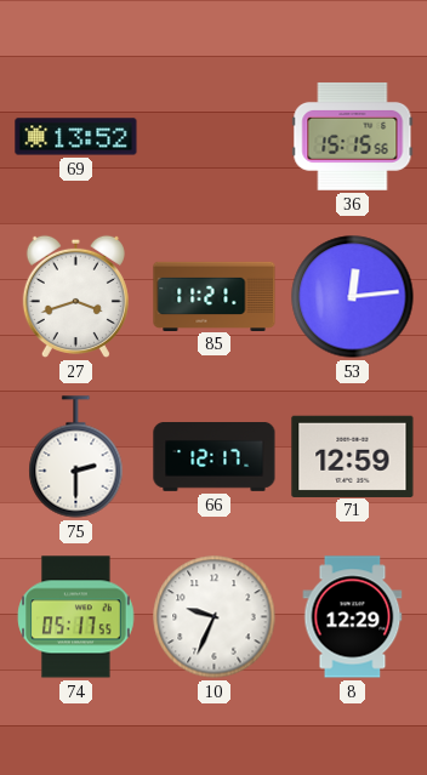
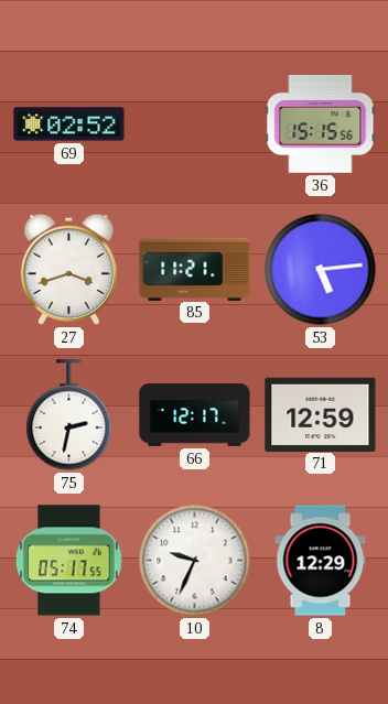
69: 13:52 -> 02:52 (69, 124)
53: 12:14 -> 5:14 (321, 270)
75: 2:30 -> 2:32 (69, 415)
